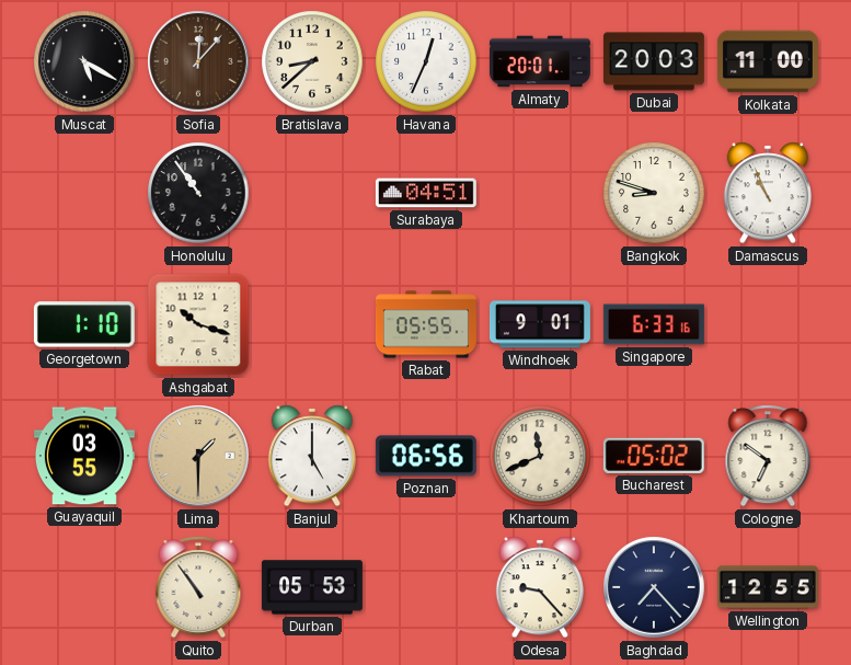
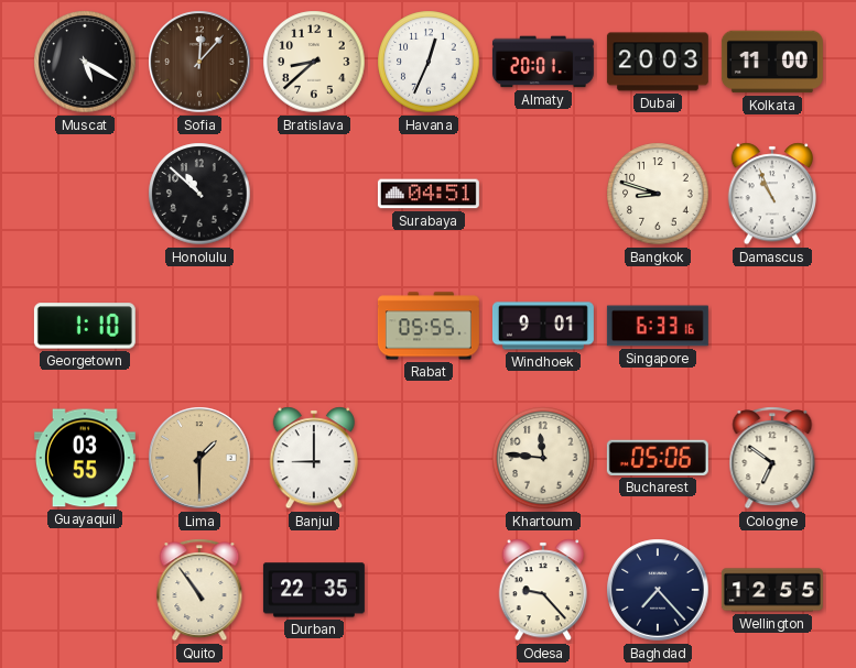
Honolulu: 10:54 -> 10:52 (199, 194)
Ashgabat: 10:18 -> none (198, 324)
Banjul: 5:00 -> 9:00 (313, 458)
Poznan: 06:56 -> none (426, 456)
Khartoum: 11:41 -> 11:46 (543, 458)
Bucharest: 05:02 -> 05:06 (658, 458)
Durban: 05:53 -> 22:35 (314, 590)
